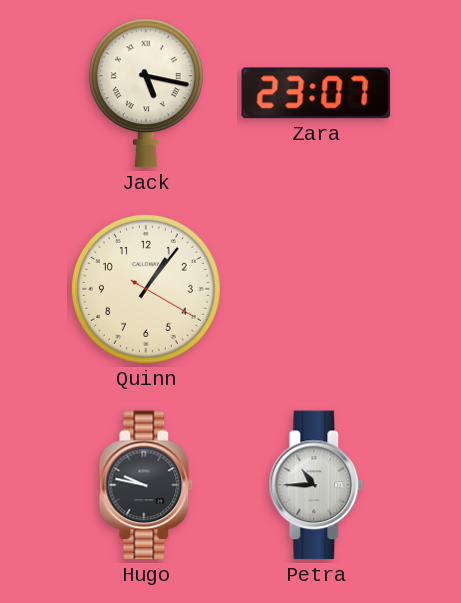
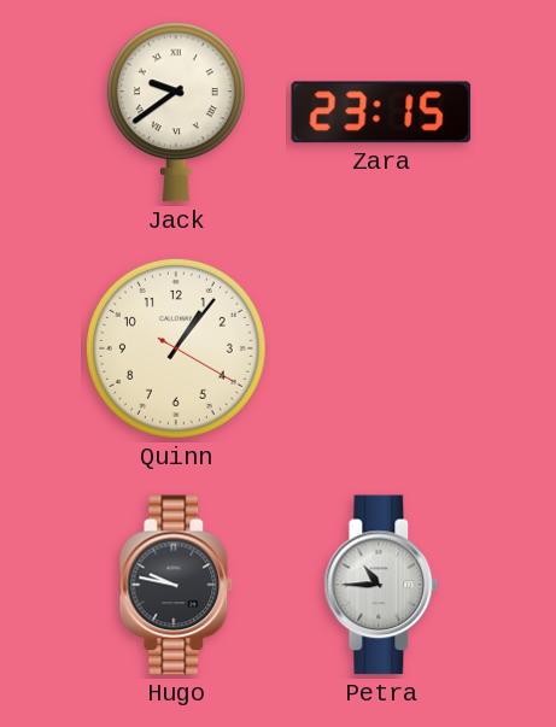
Jack: 5:17 -> 9:39 (176, 112)
Zara: 23:07 -> 23:15 (381, 112)
